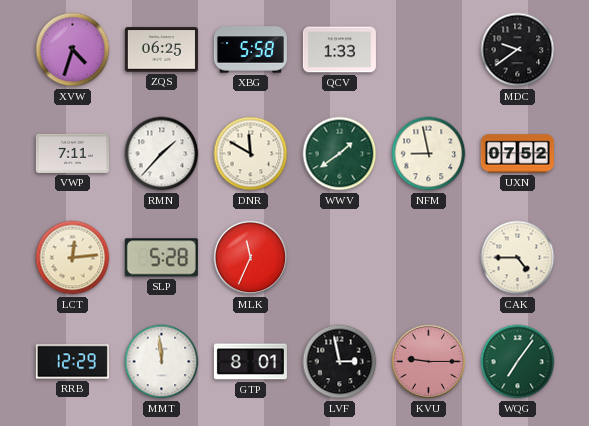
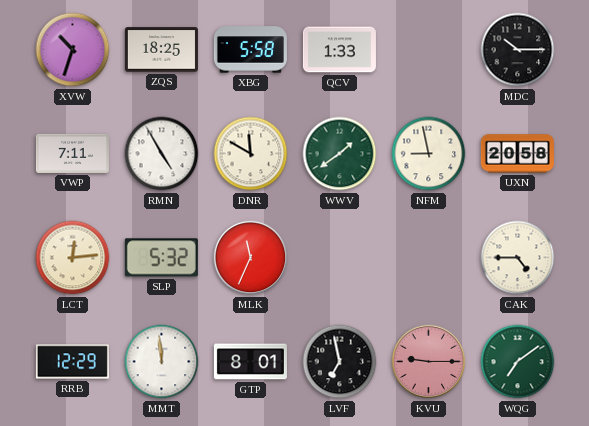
XVW: 4:33 -> 10:33 (73, 50)
ZQS: 06:25 -> 18:25 (161, 50)
MDC: 9:39 -> 10:15 (518, 50)
RMN: 1:37 -> 4:55 (162, 154)
UXN: 07:52 -> 20:58 (517, 154)
SLP: 5:28 -> 5:32 (161, 258)
LVF: 2:58 -> 6:58 (340, 362)
WQG: 7:06 -> 7:09 (518, 362)
